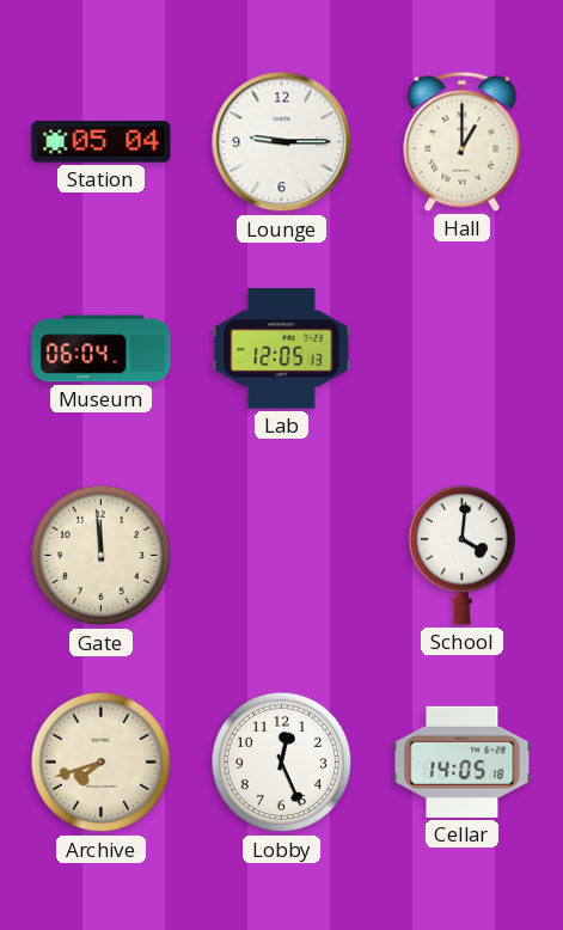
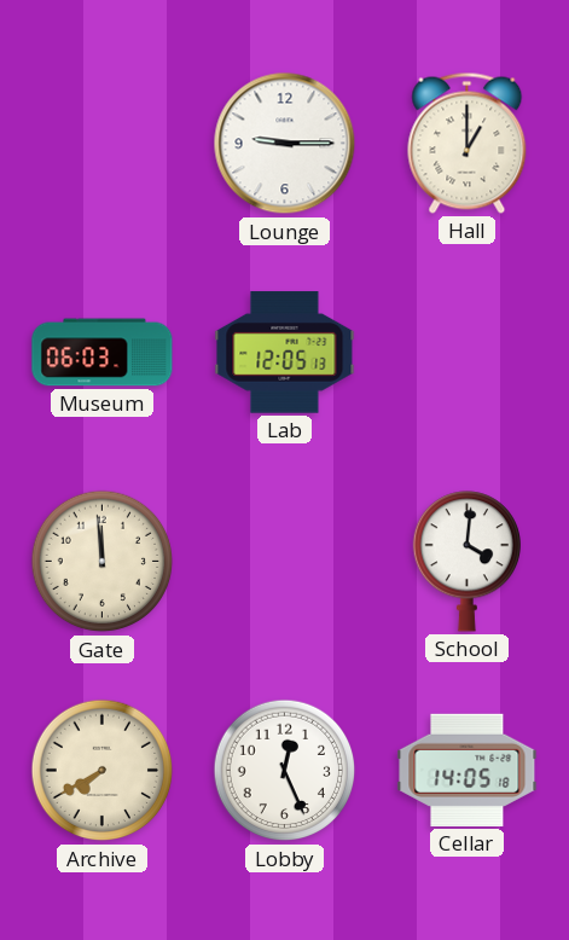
Station: 05:04 -> none (102, 142)
Museum: 06:04 -> 06:03 (103, 353)
Archive: 7:42 -> 7:40 (103, 771)
